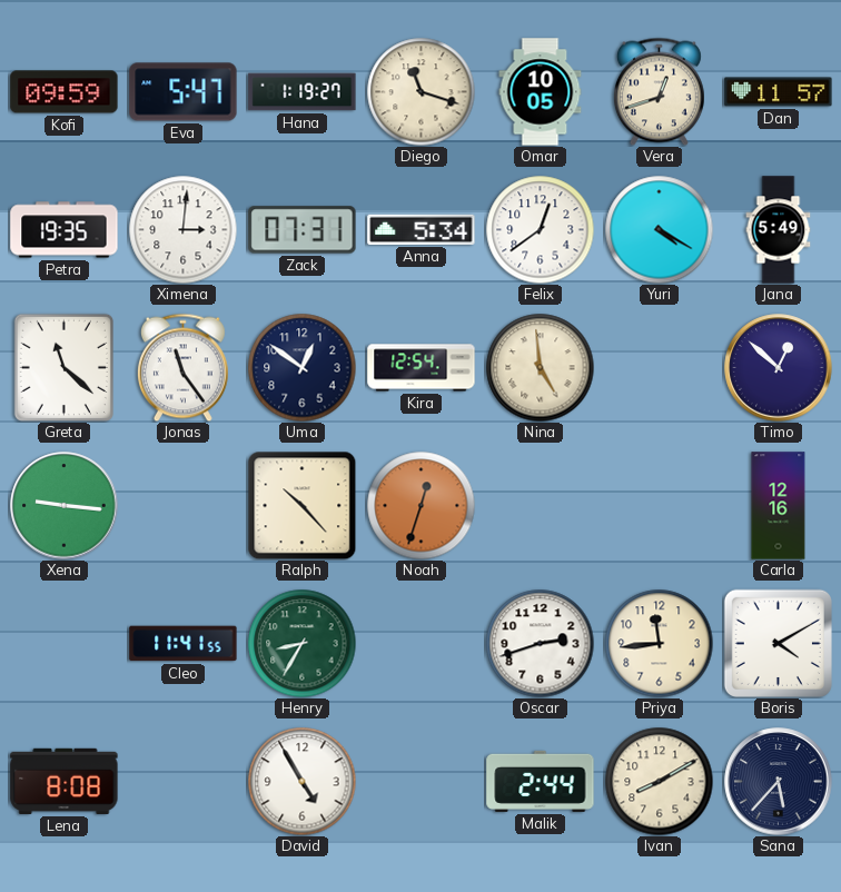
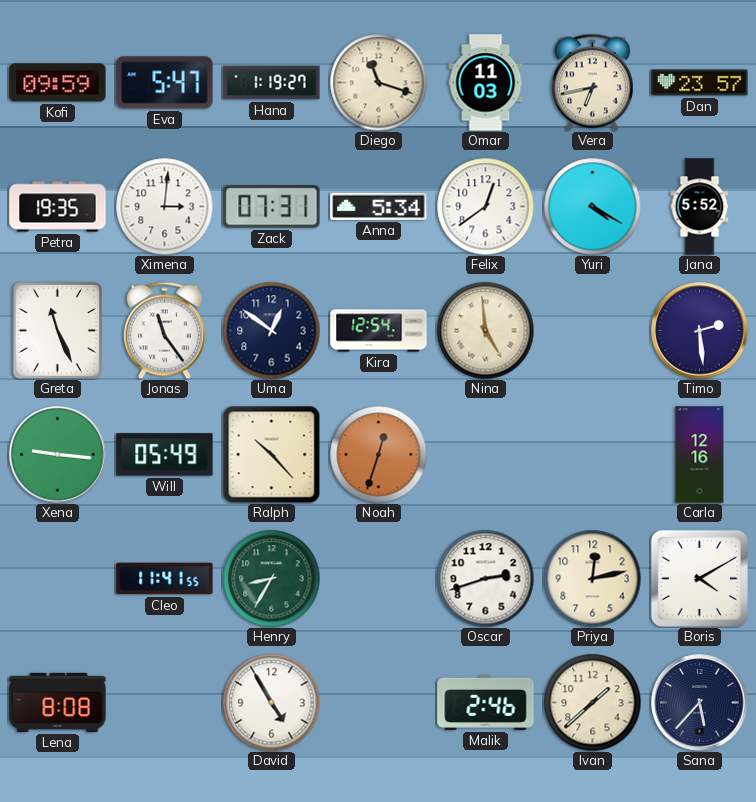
Omar: 10:05 -> 11:03 (486, 83)
Vera: 12:42 -> 6:43 (592, 82)
Dan: 11:57 -> 23:57 (700, 83)
Jana: 5:49 -> 5:52 (700, 207)
Greta: 11:22 -> 11:26 (57, 330)
Timo: 12:52 -> 2:29 (700, 331)
Will: none -> 05:49 (165, 455)
Priya: 11:44 -> 12:13 (592, 578)
Malik: 2:44 -> 2:46 (486, 702)
Ivan: 8:10 -> 1:38 (592, 702)
